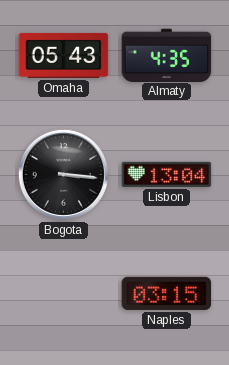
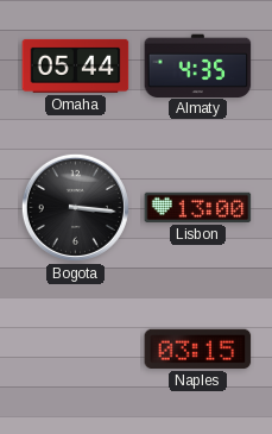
Omaha: 05:43 -> 05:44 (76, 65)
Lisbon: 13:04 -> 13:00 (198, 207)
